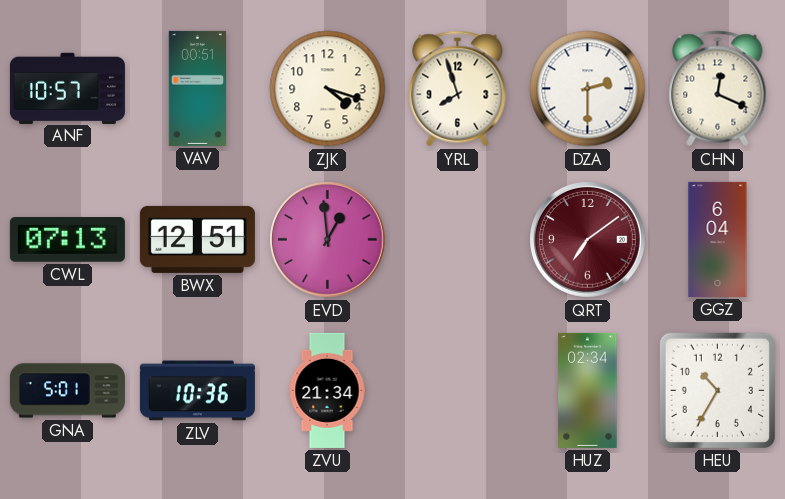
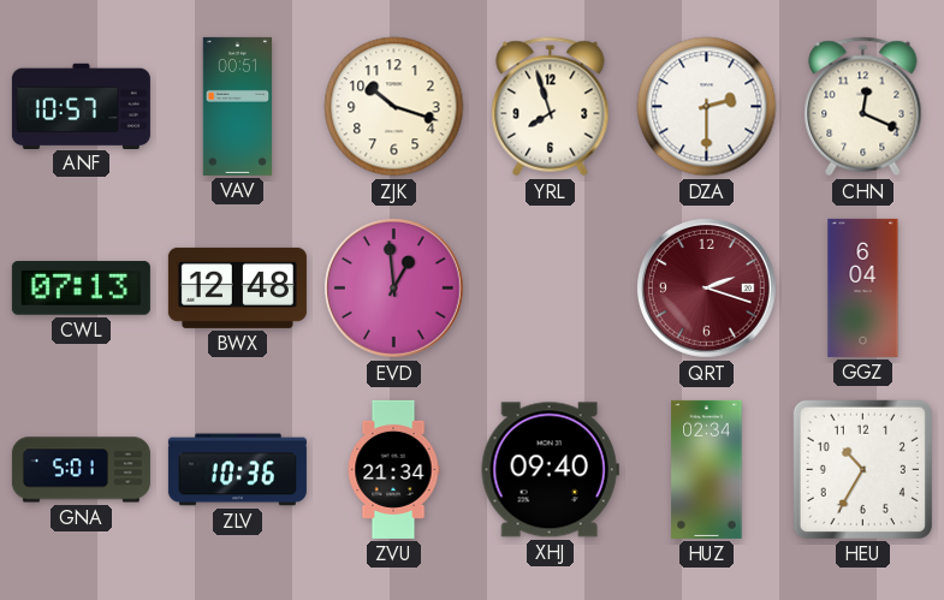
ZJK: 4:18 -> 10:18 (394, 107)
BWX: 12:51 -> 12:48 (237, 287)
QRT: 7:09 -> 2:18 (707, 289)
XHJ: none -> 09:40 (550, 470)
